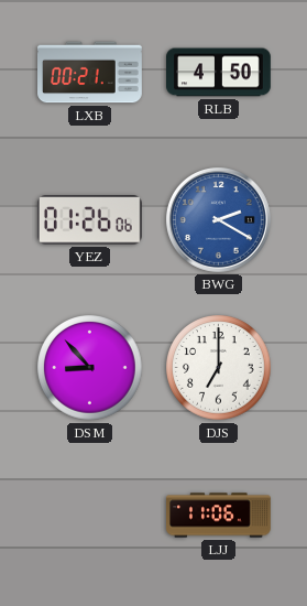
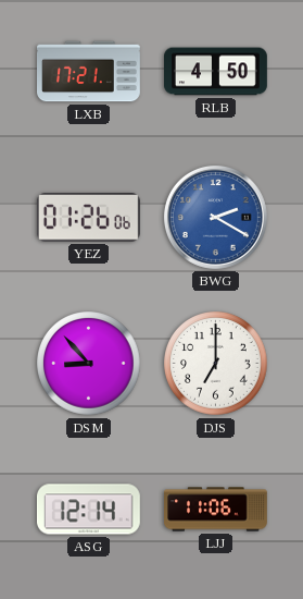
LXB: 00:21 -> 17:21 (89, 72)
ASG: none -> 12:14 (88, 510)
